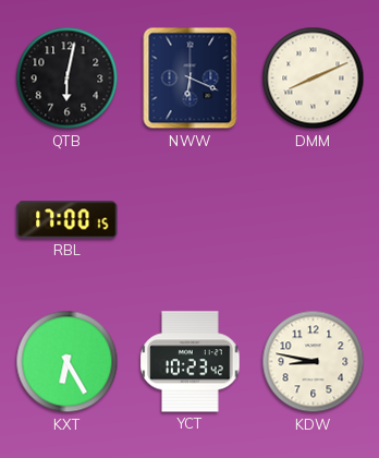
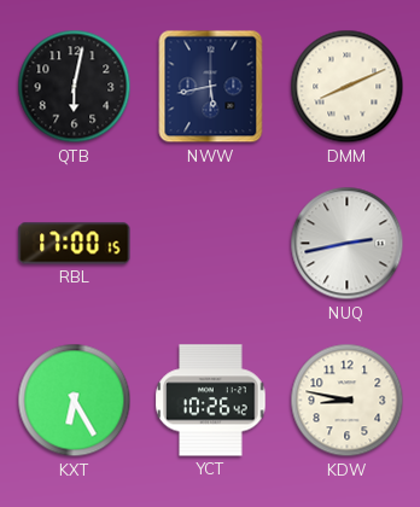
NWW: 6:19 -> 5:43 (211, 87)
NUQ: none -> 2:43 (348, 244)
YCT: 10:23 -> 10:26 (211, 401)
